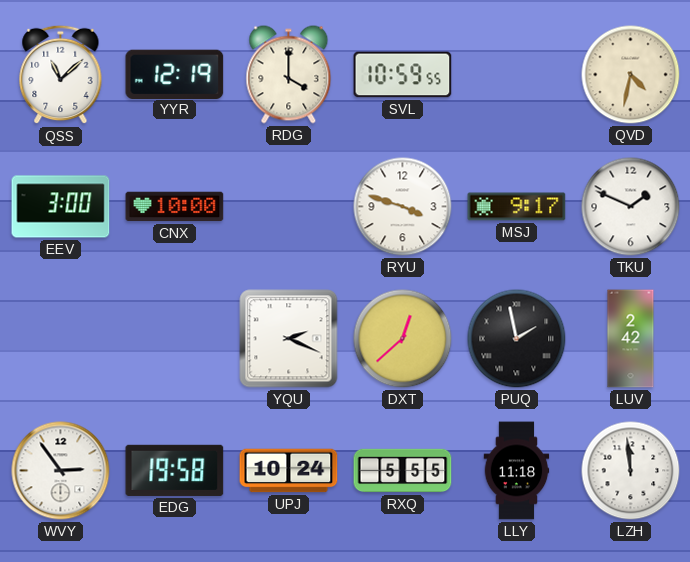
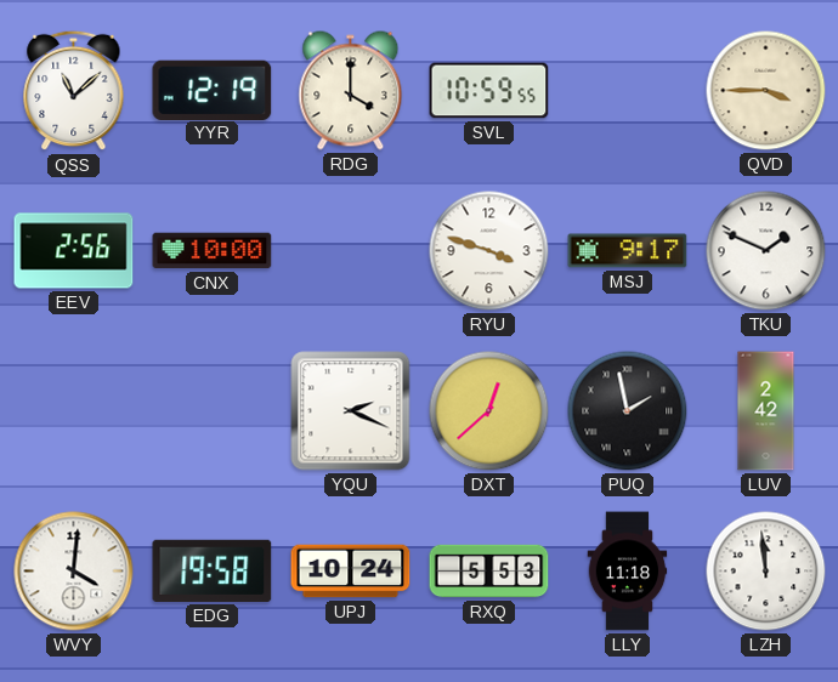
QVD: 4:32 -> 3:45 (766, 91)
EEV: 3:00 -> 2:56 (74, 251)
WVY: 2:54 -> 4:01 (74, 572)
RXQ: 5:55 -> 5:53 (489, 572)
